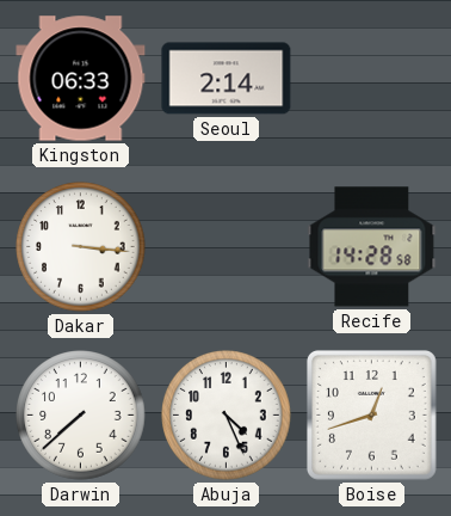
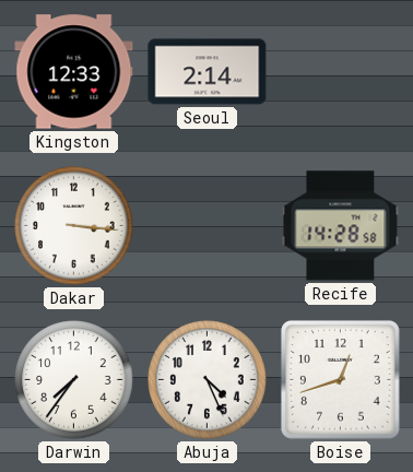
Kingston: 06:33 -> 12:33 (74, 72)
Darwin: 7:38 -> 7:36 (74, 380)
